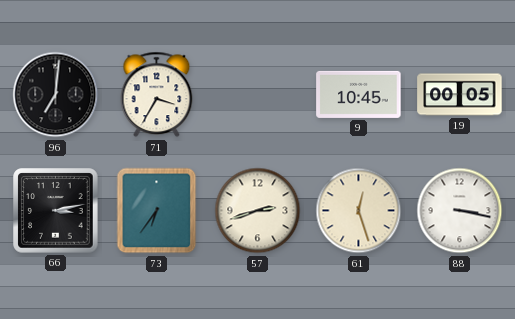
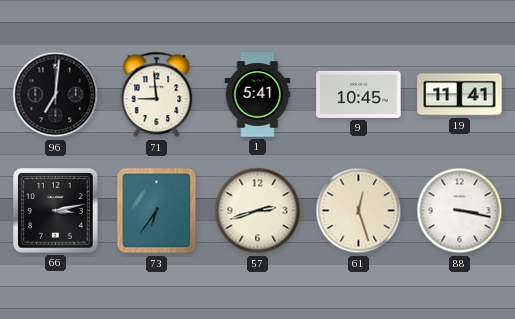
71: 3:35 -> 8:59 (157, 95)
1: none -> 5:41 (258, 95)
19: 00:05 -> 11:41 (460, 95)
